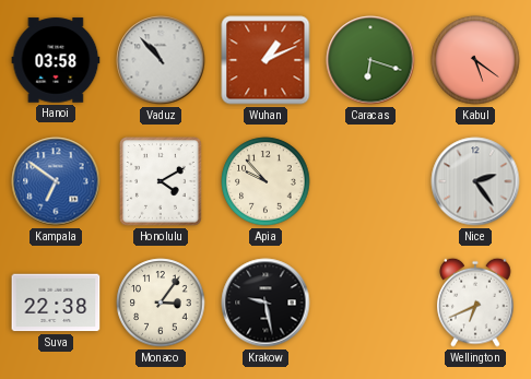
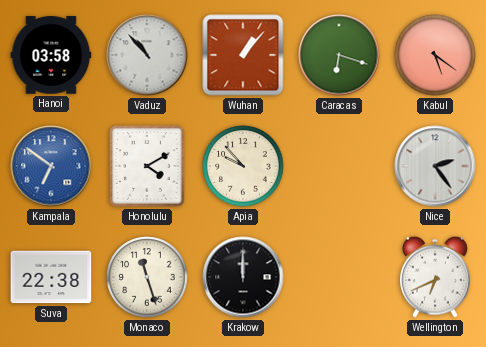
Wuhan: 1:11 -> 1:07 (243, 55)
Monaco: 3:06 -> 11:27 (147, 277)
Krakow: 9:28 -> 12:00 (243, 277)
